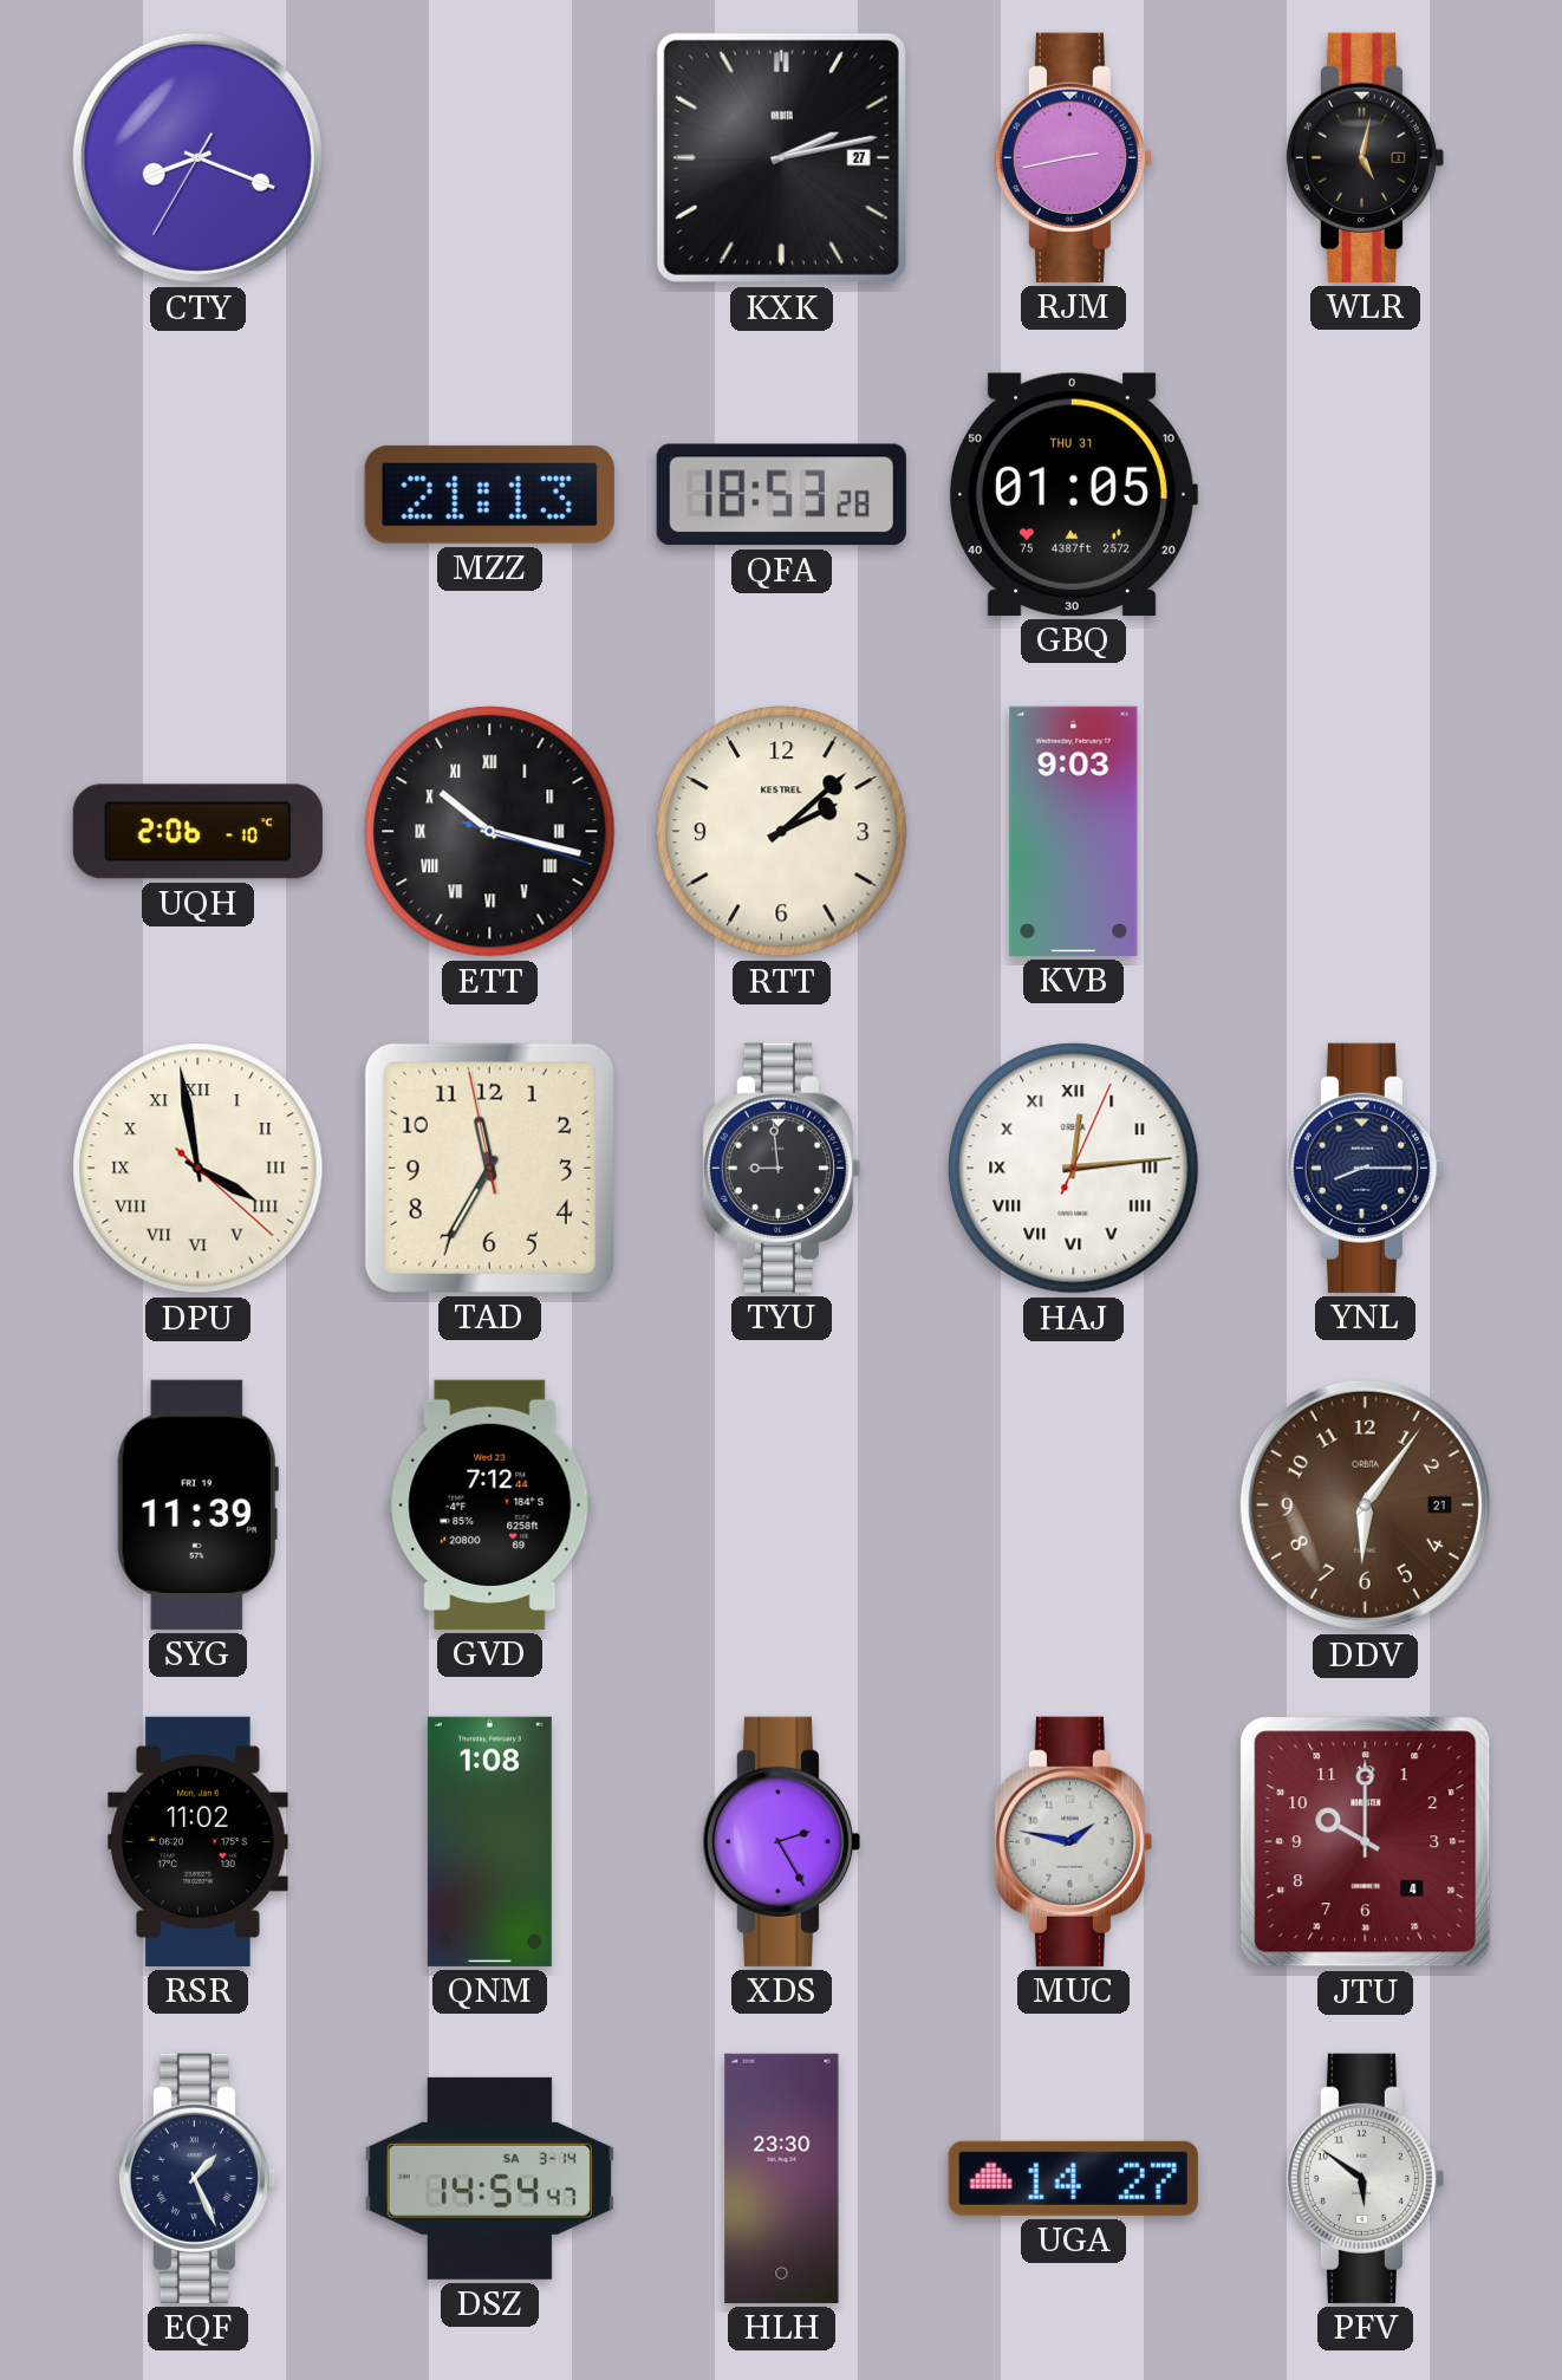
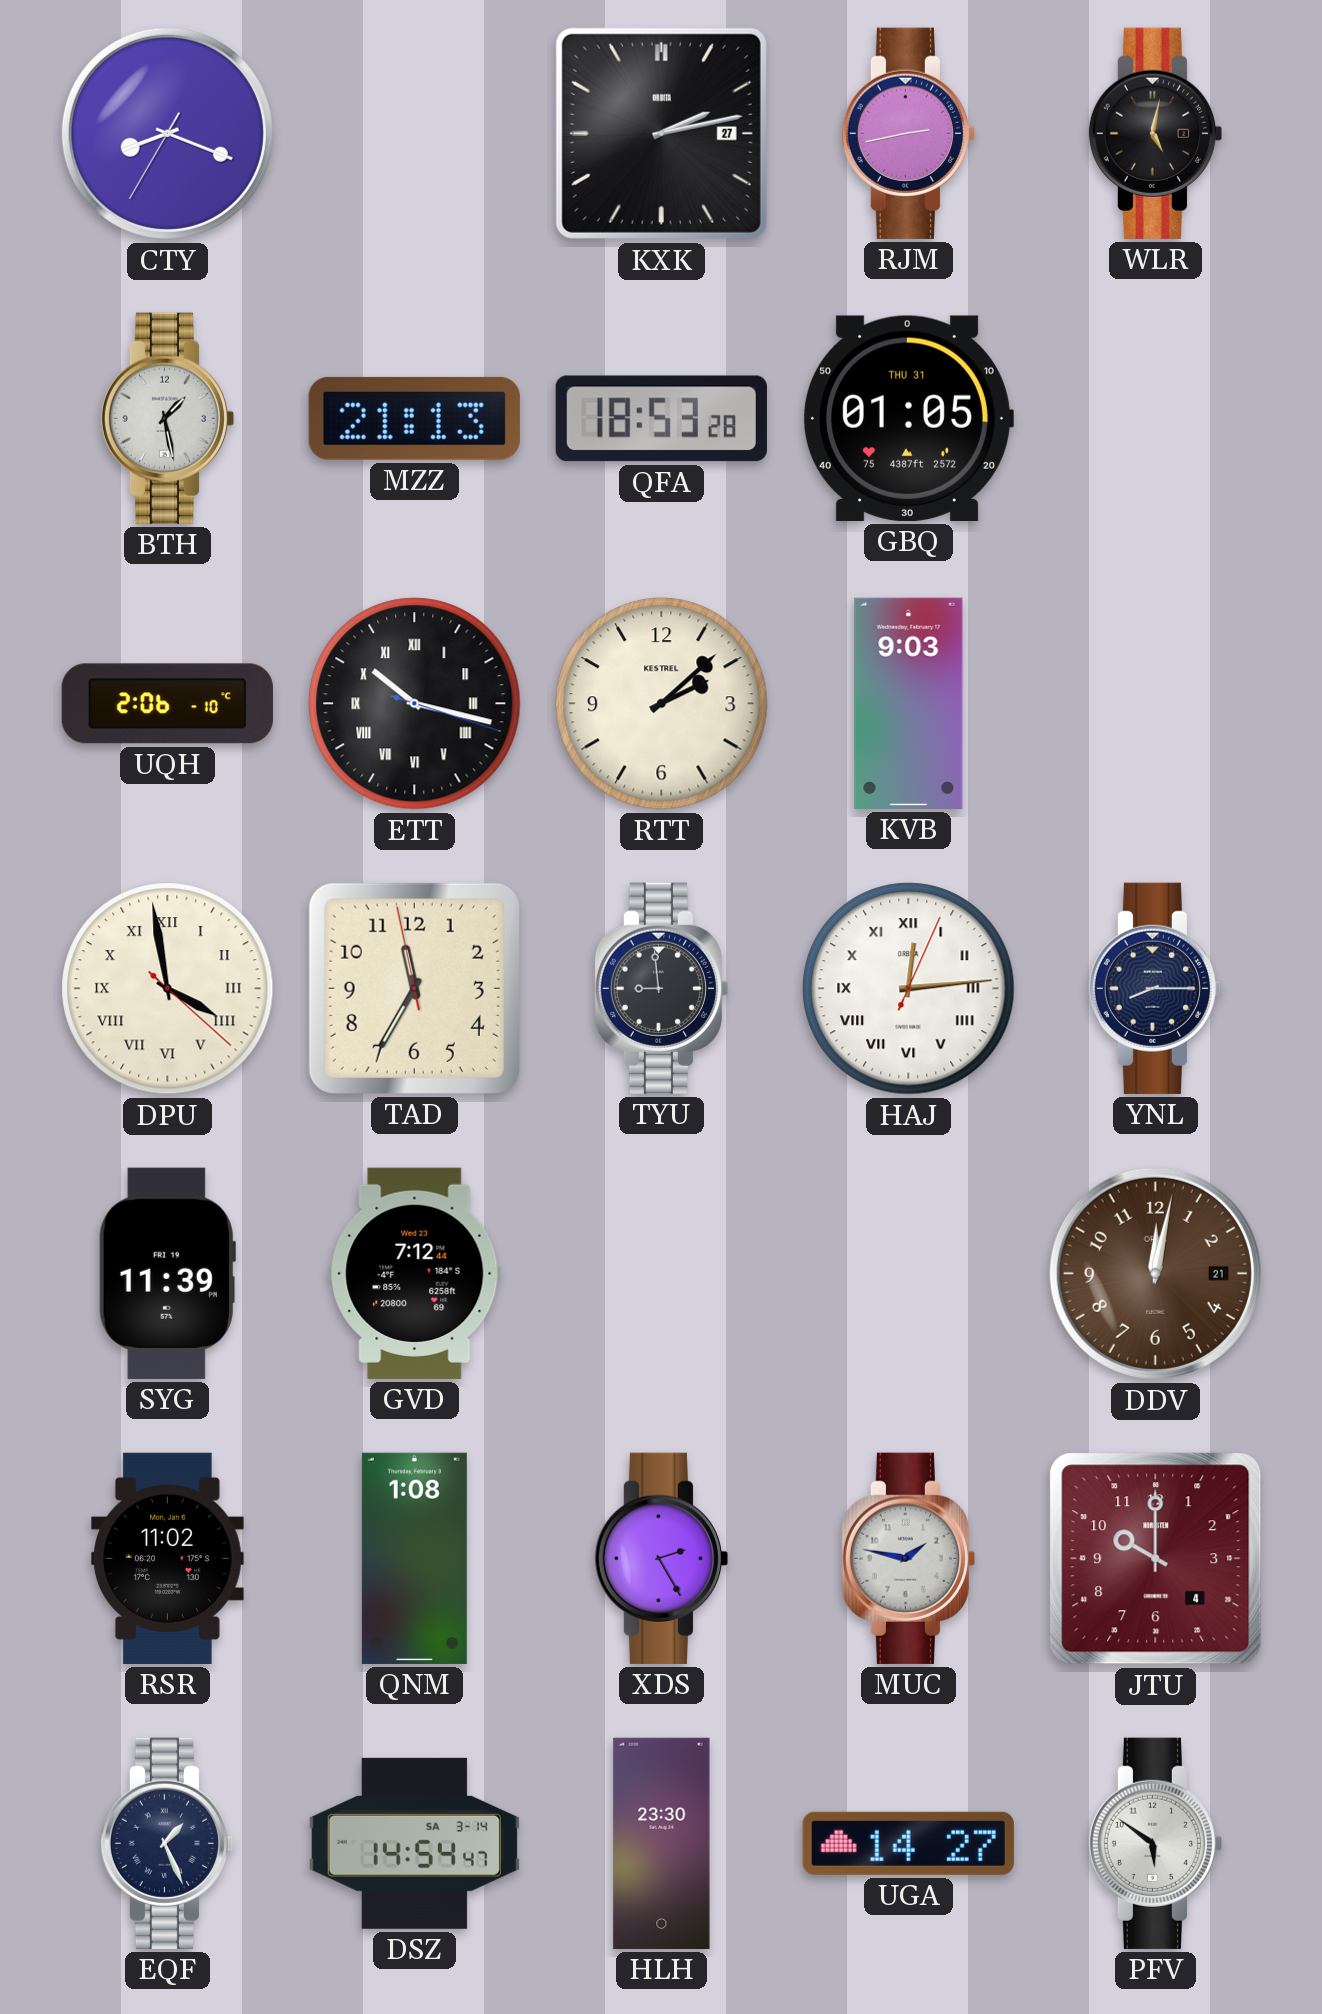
BTH: none -> 1:28 (167, 418)
DDV: 6:06 -> 12:02 (1155, 1273)
